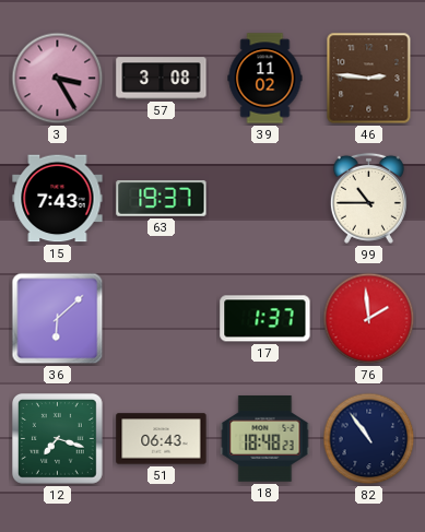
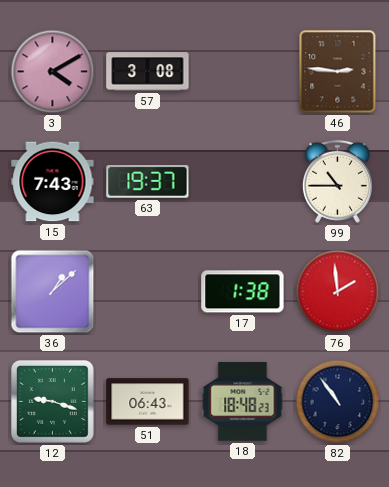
3: 3:25 -> 4:10 (53, 72)
39: 11:02 -> none (265, 79)
36: 6:08 -> 1:08 (53, 292)
17: 1:37 -> 1:38 (243, 292)
12: 7:18 -> 9:18 (53, 402)
